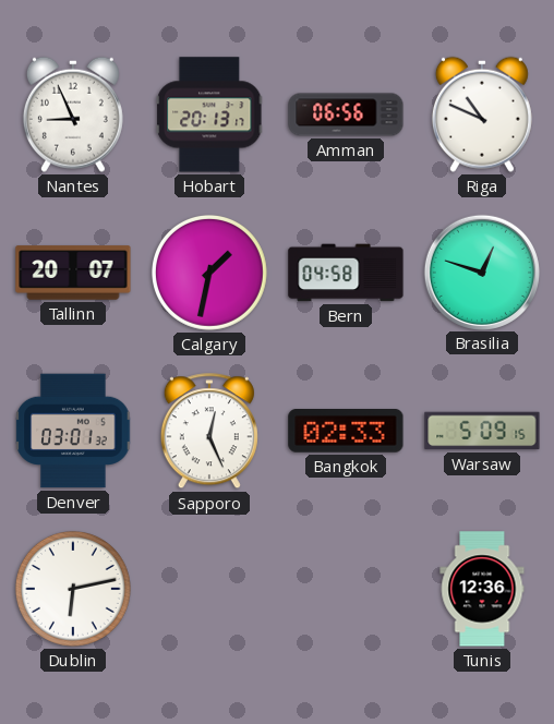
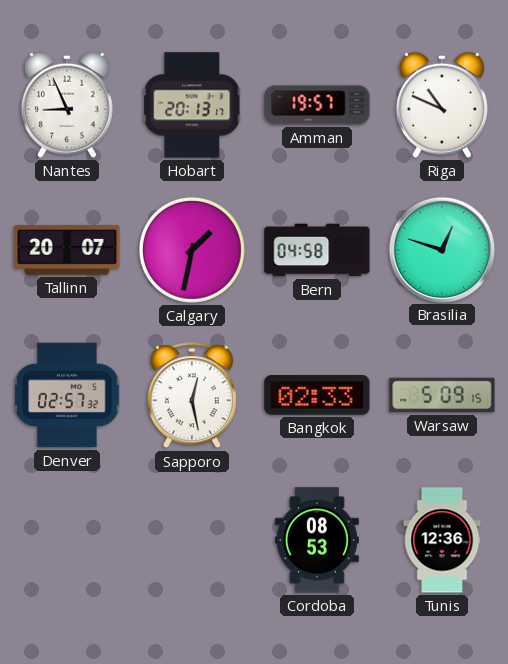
Amman: 06:56 -> 19:57 (317, 105)
Denver: 03:01 -> 02:57 (67, 395)
Sapporo: 12:26 -> 12:28 (192, 396)
Dublin: 6:13 -> none (73, 589)
Cordoba: none -> 08:53 (317, 540)
